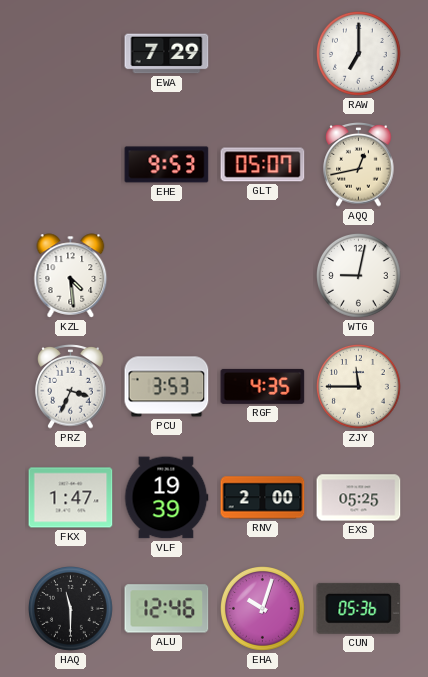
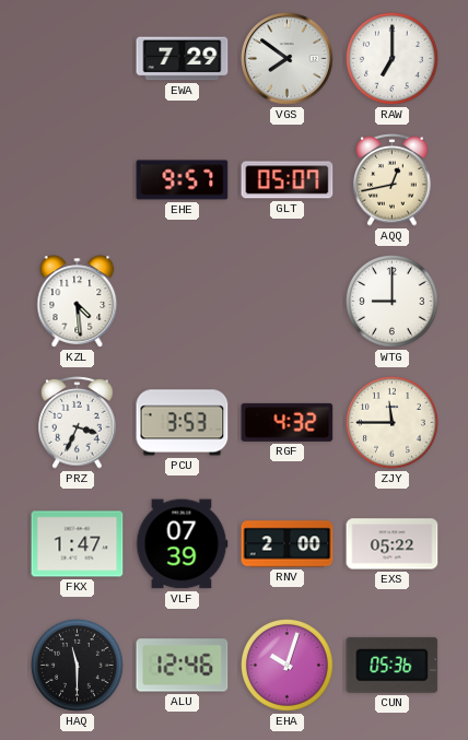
VGS: none -> 7:51 (288, 59)
EHE: 9:53 -> 9:57 (183, 180)
WTG: 9:02 -> 9:00 (393, 302)
RGF: 4:35 -> 4:32 (288, 422)
VLF: 19:39 -> 07:39 (182, 544)
EXS: 05:25 -> 05:22 (393, 544)
